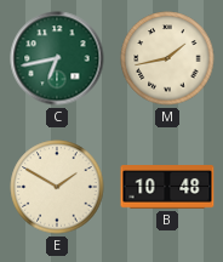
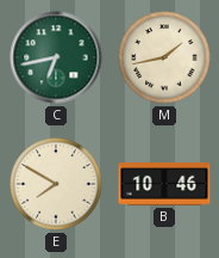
E: 1:50 -> 7:50 (56, 184)
B: 10:48 -> 10:46 (164, 184)
